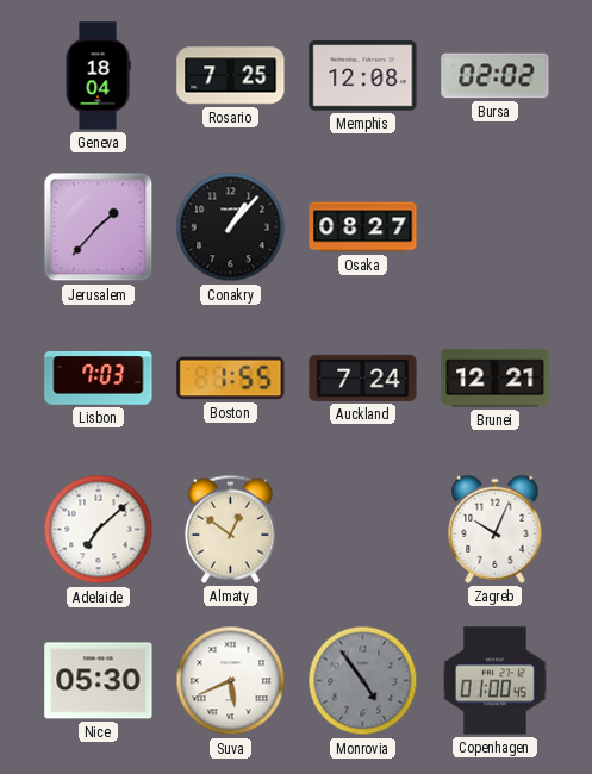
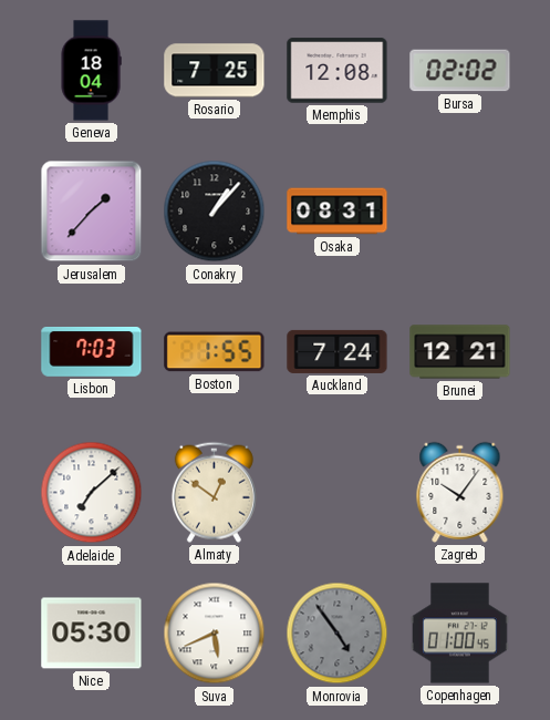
Osaka: 08:27 -> 08:31 (338, 212)
Zagreb: 10:04 -> 10:06 (460, 492)
